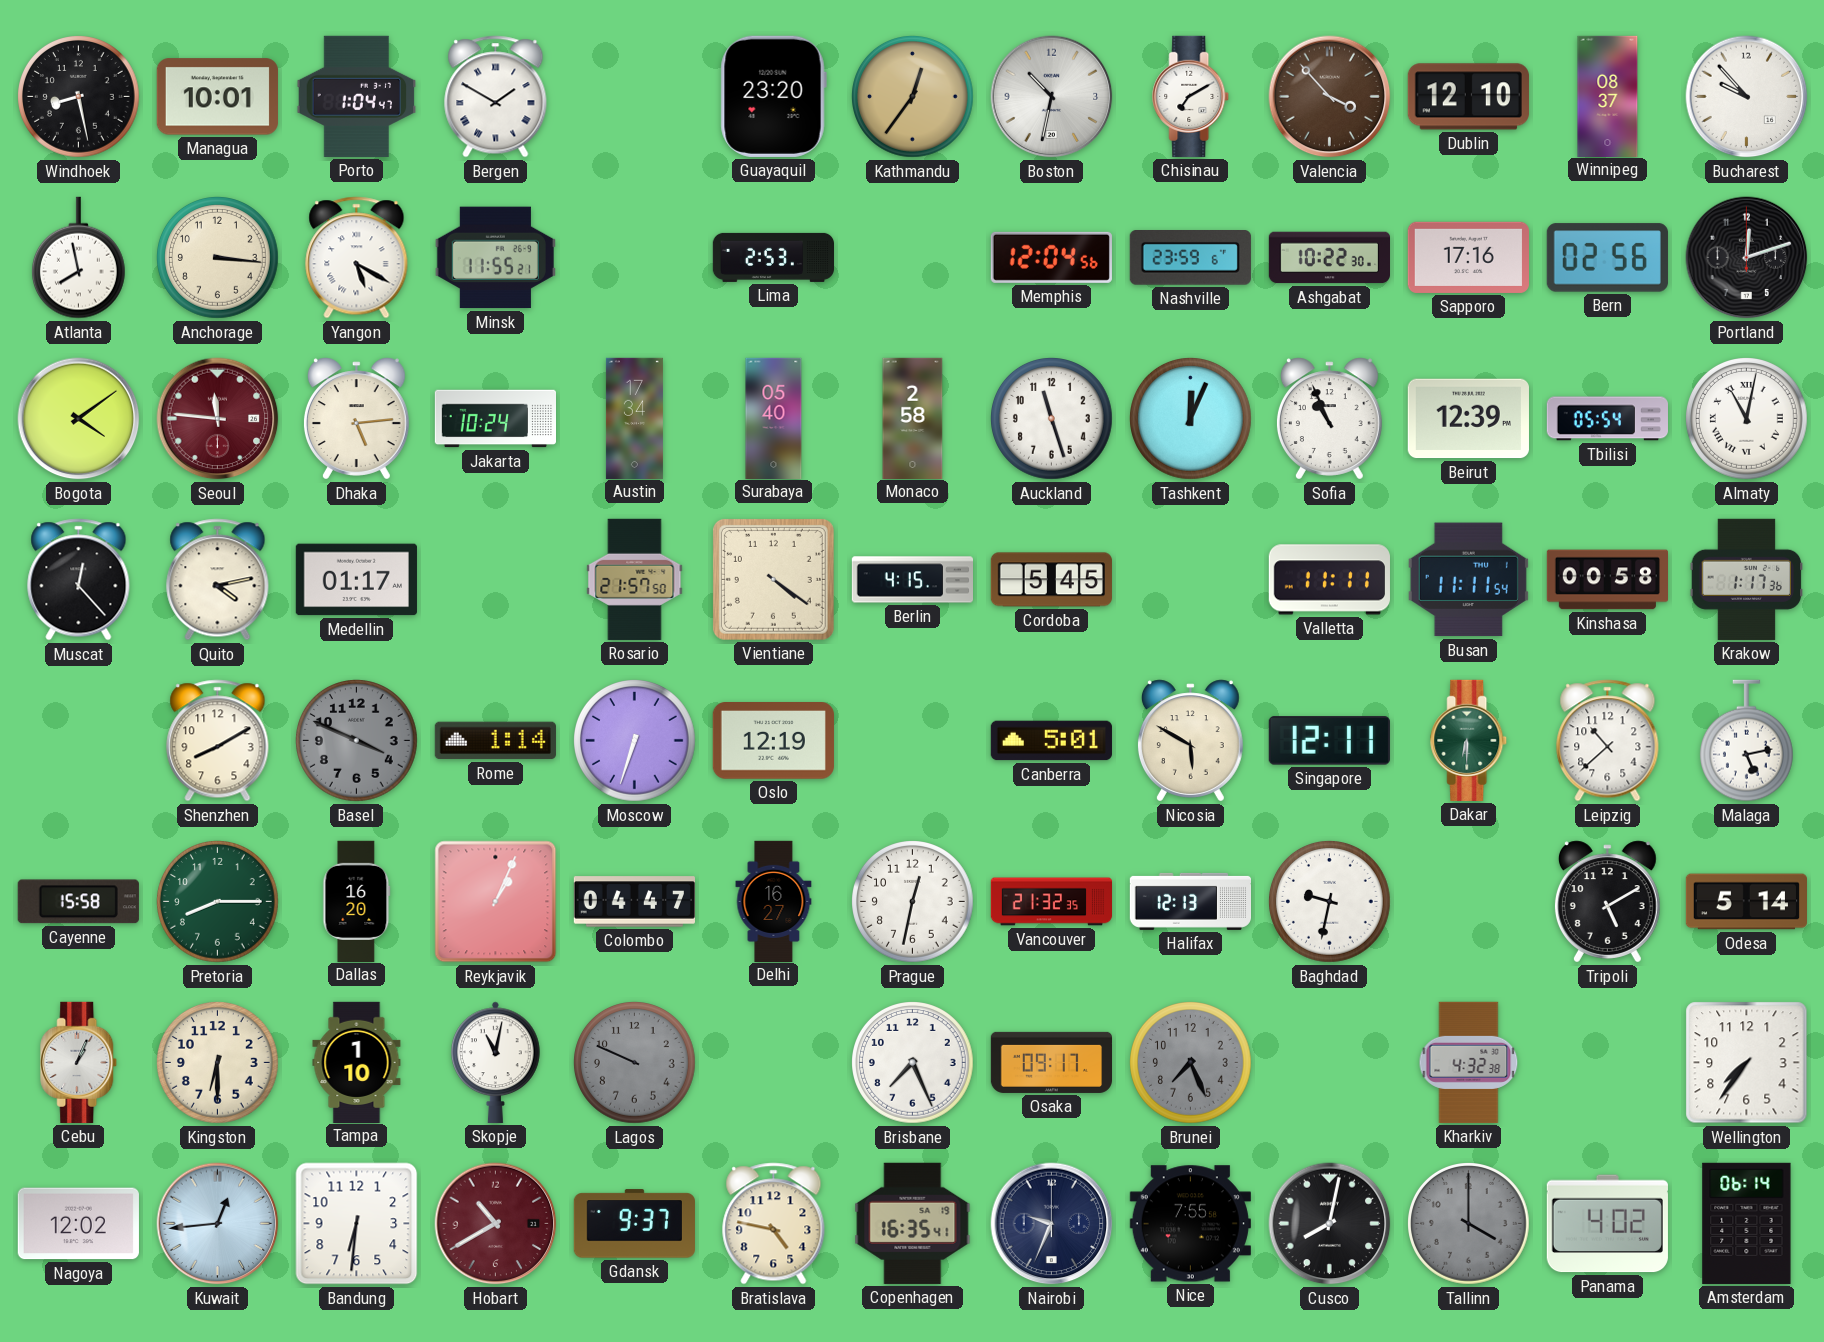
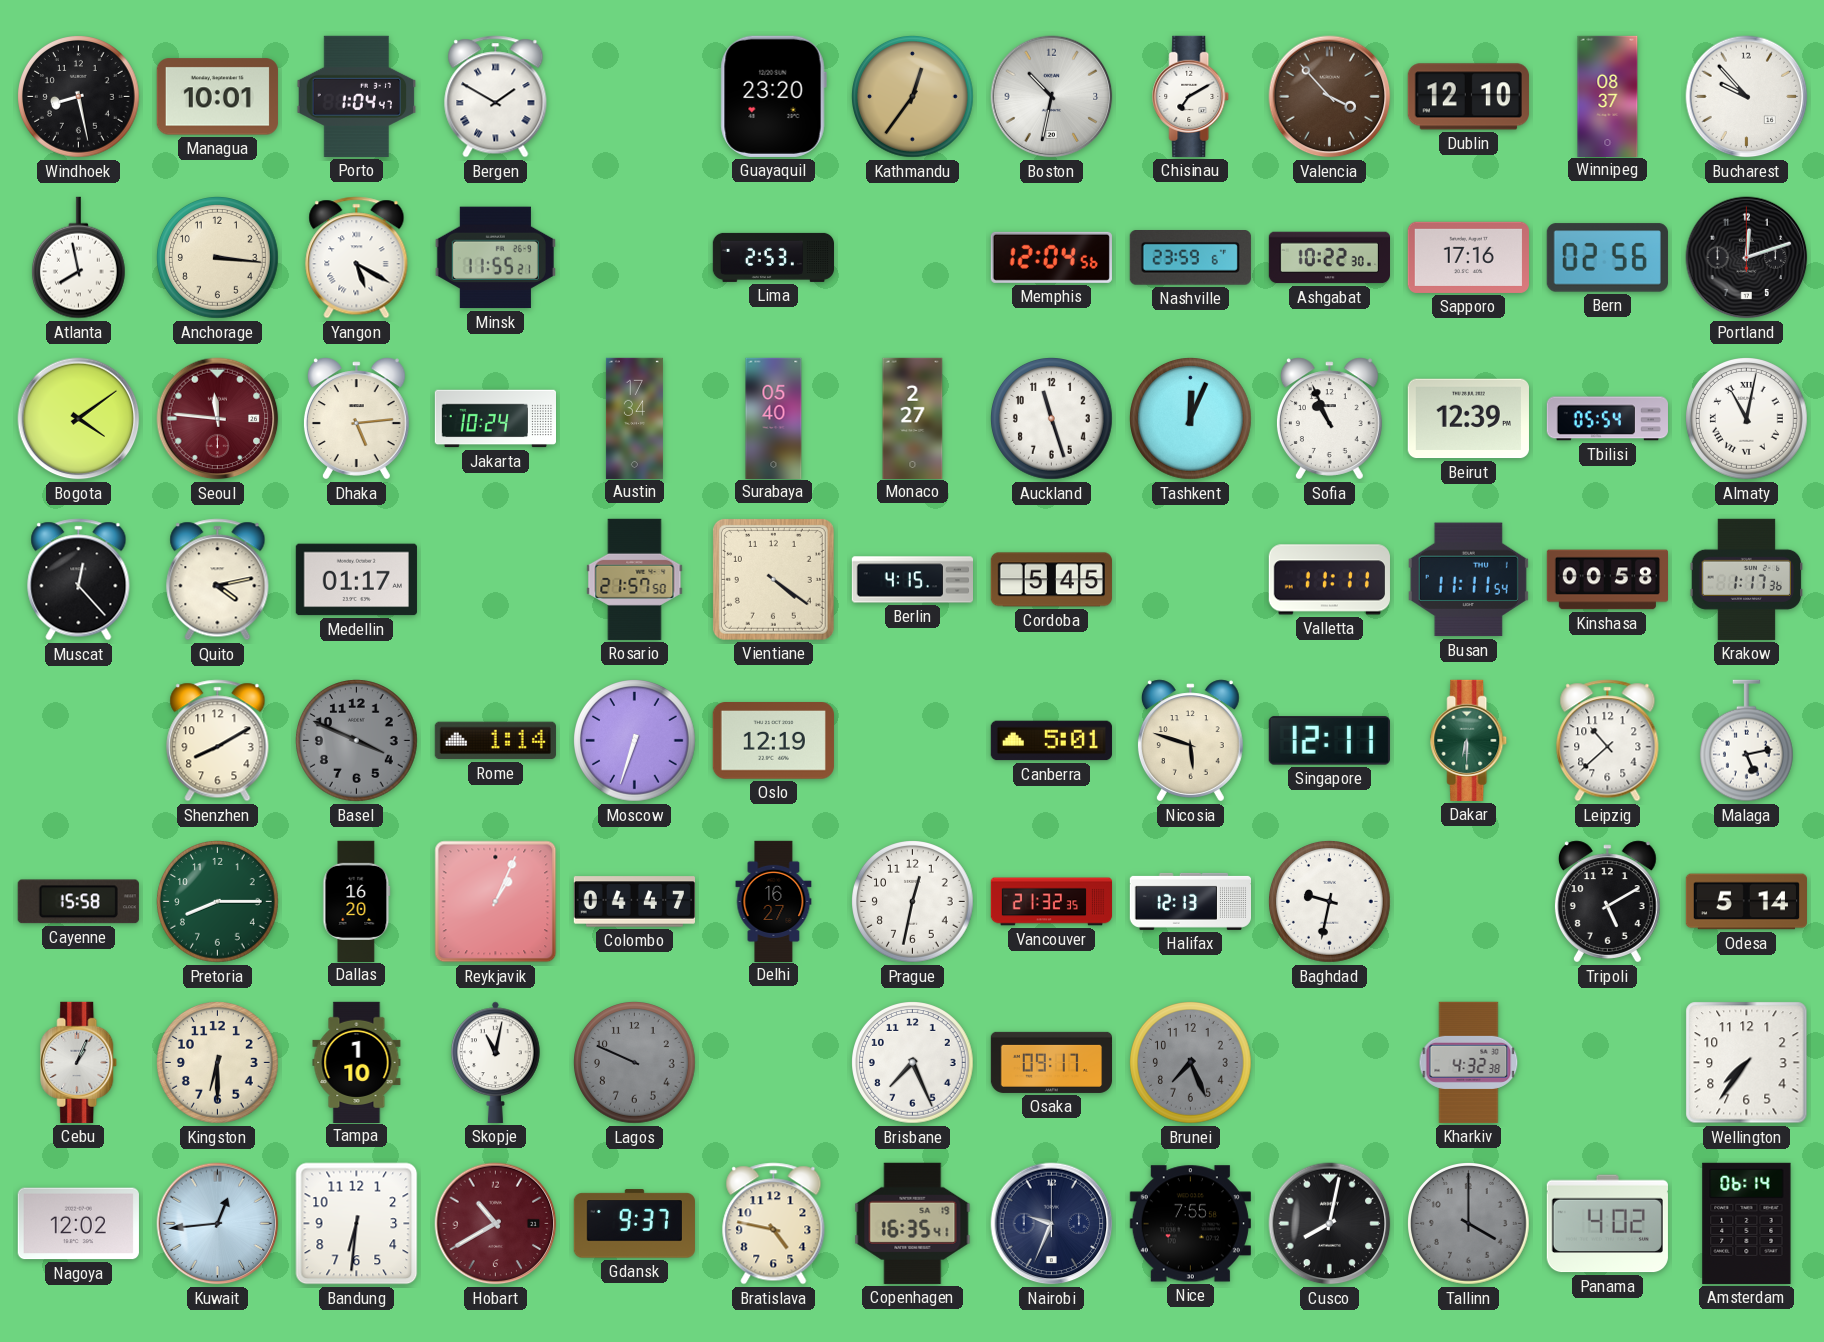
Monaco: 2:58 -> 2:27 (913, 418)
Nicosia: 5:50 -> 5:48 (1190, 741)
